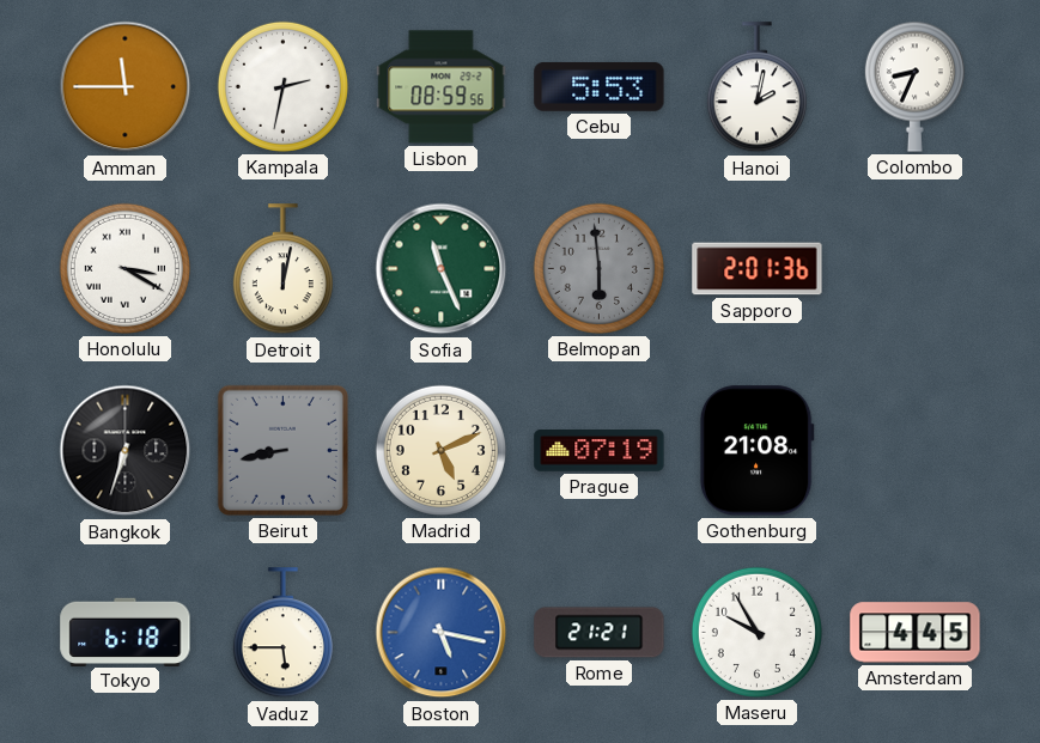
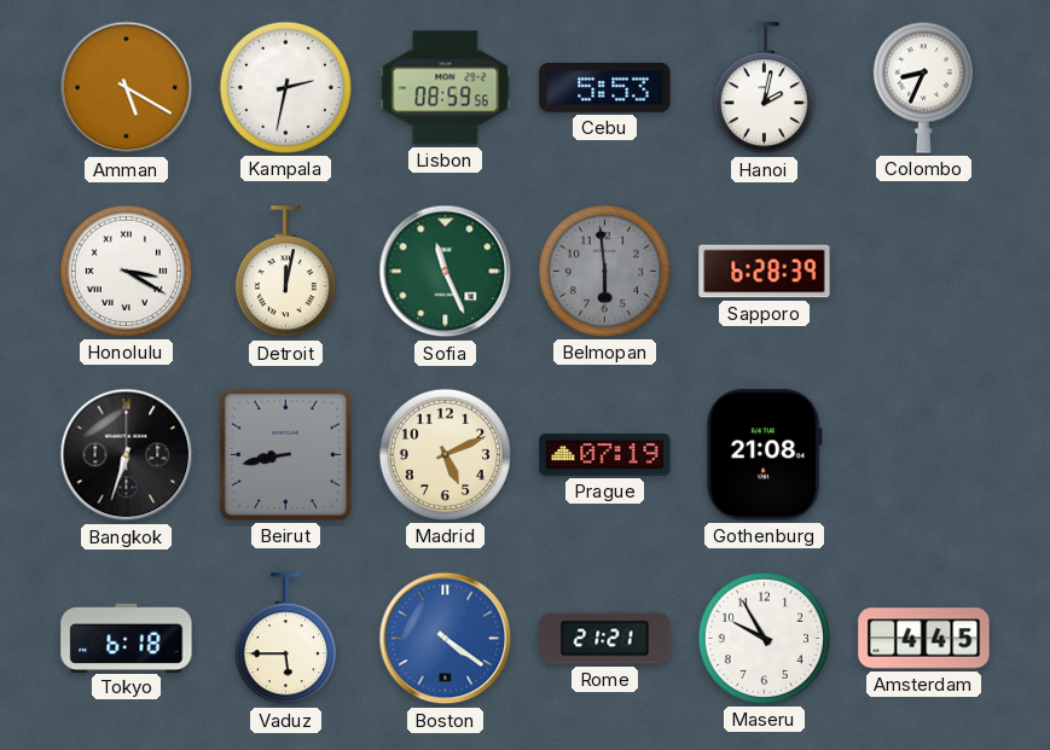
Amman: 11:45 -> 5:20 (127, 88)
Sapporo: 2:01 -> 6:28 (765, 272)
Boston: 5:17 -> 4:21 (446, 639)
